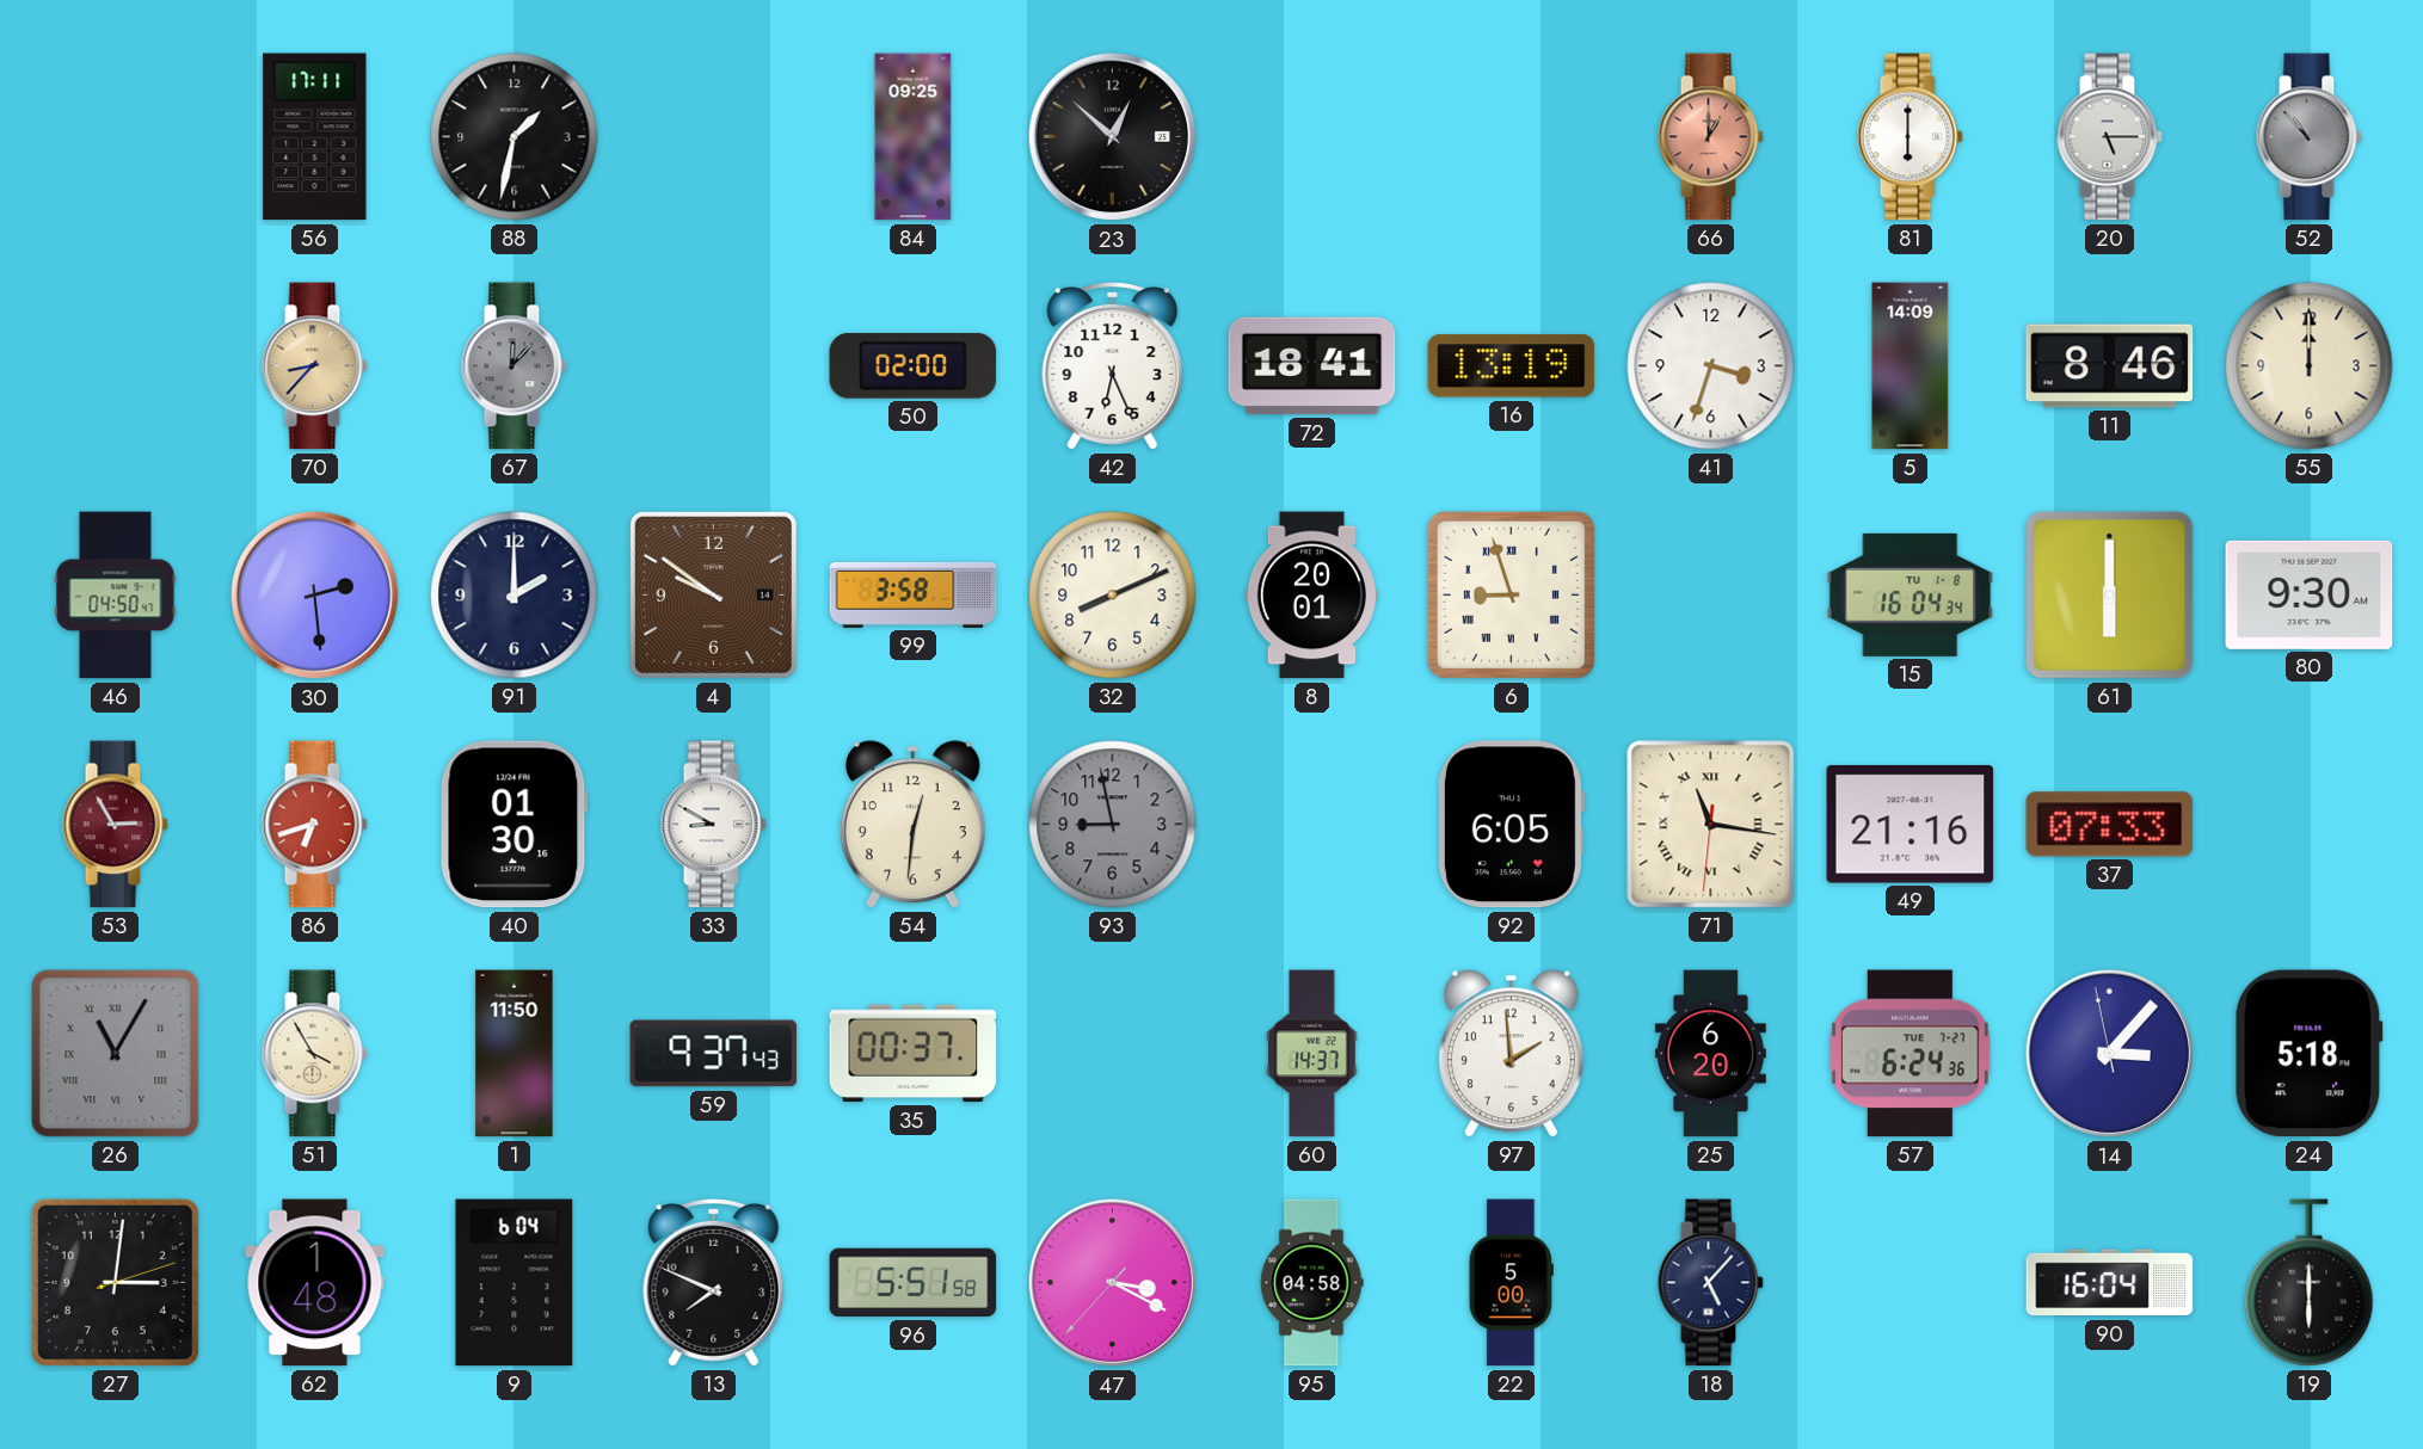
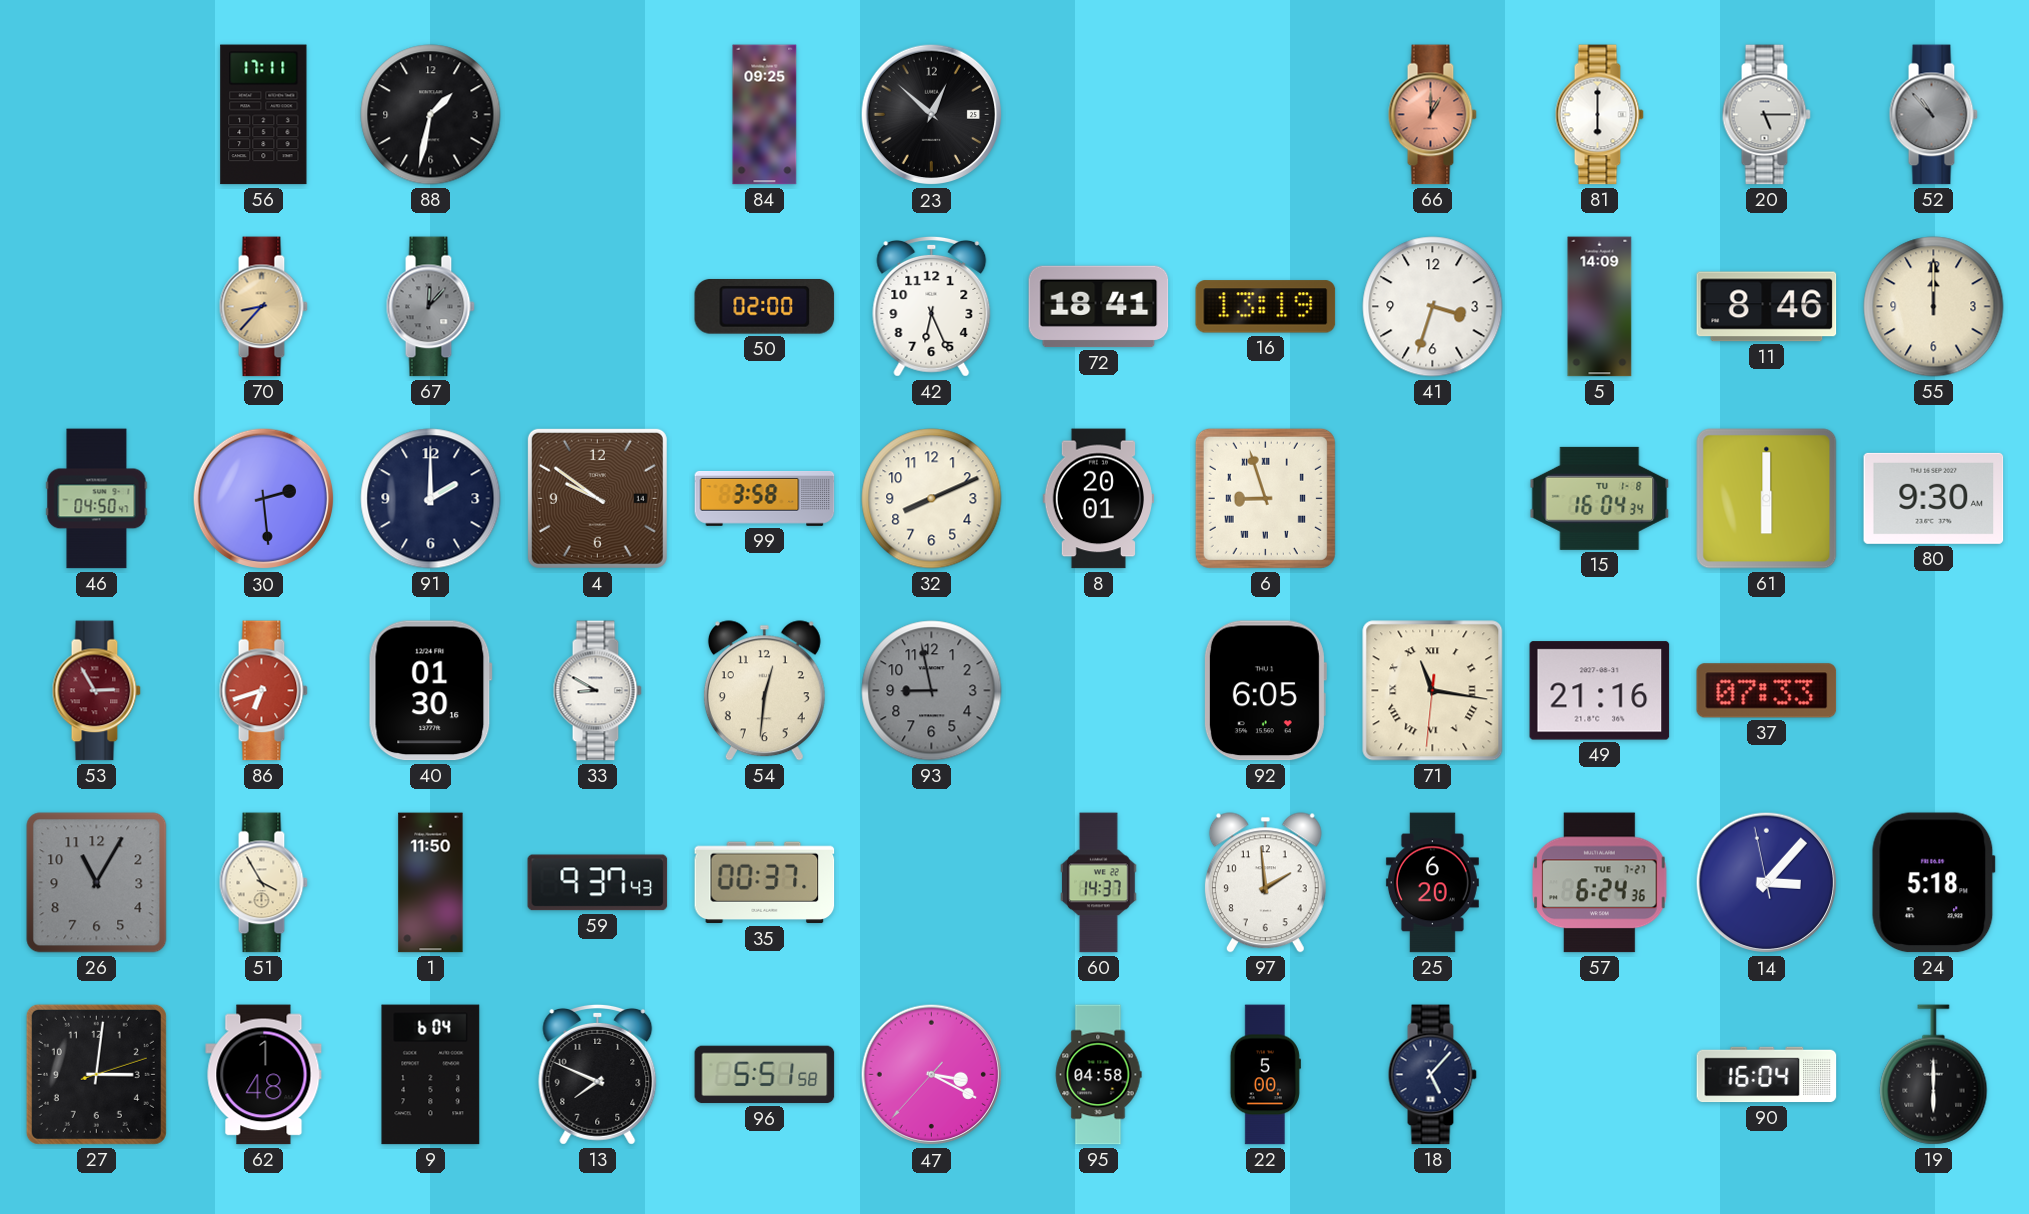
26 numerals: Roman -> Arabic (97, 883)
